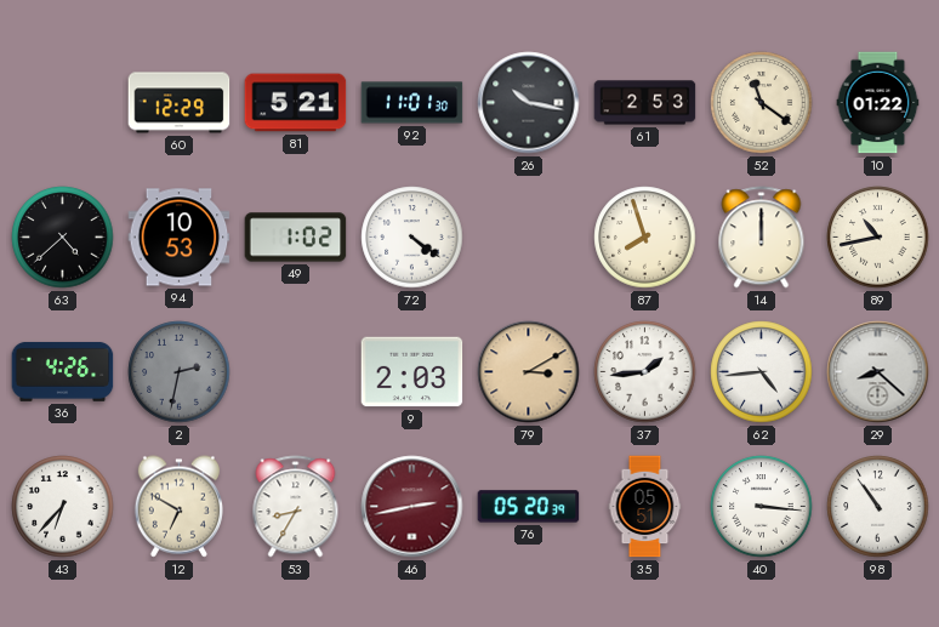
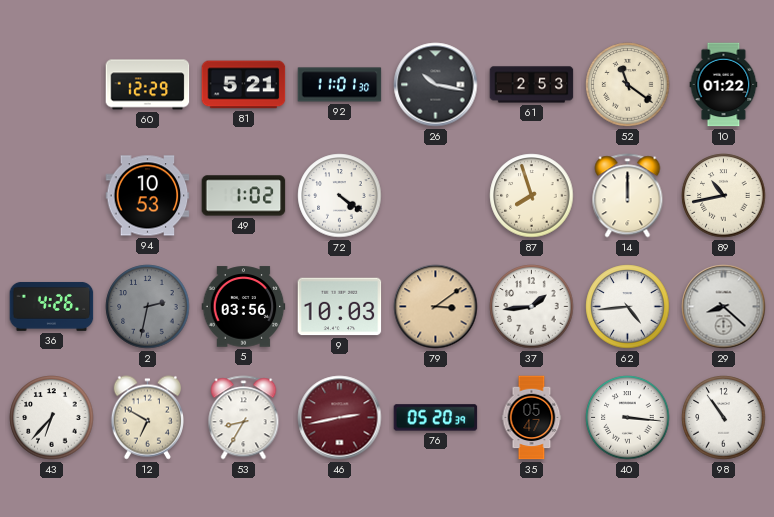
63: 4:38 -> none (63, 238)
5: none -> 03:56 (244, 307)
9: 2:03 -> 10:03 (340, 307)
79: 3:10 -> 3:09 (436, 307)
35: 05:51 -> 05:47 (532, 418)
